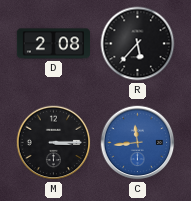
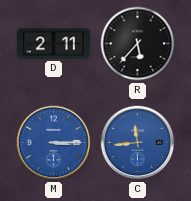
D: 2:08 -> 2:11 (53, 44)
M dial: black -> blue (54, 143)
